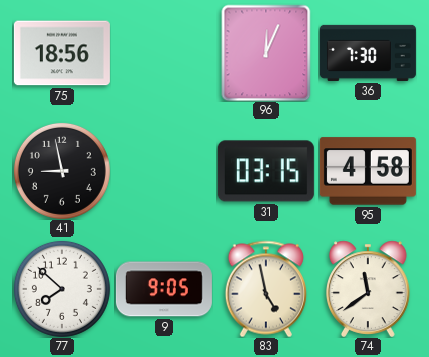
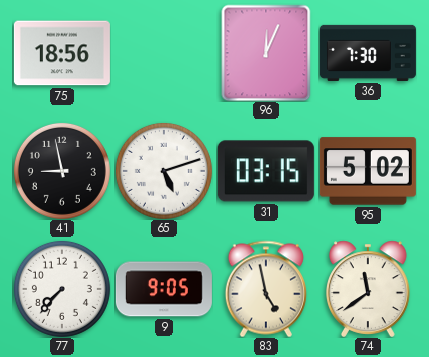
65: none -> 5:12 (164, 171)
95: 4:58 -> 5:02 (368, 171)
77: 7:52 -> 7:37 (62, 289)
